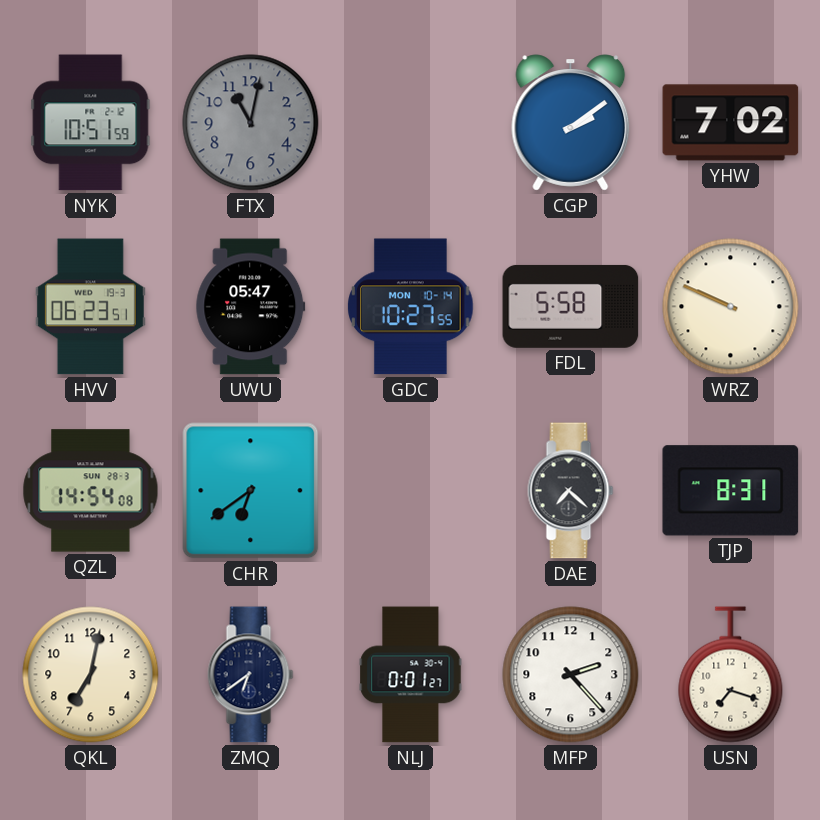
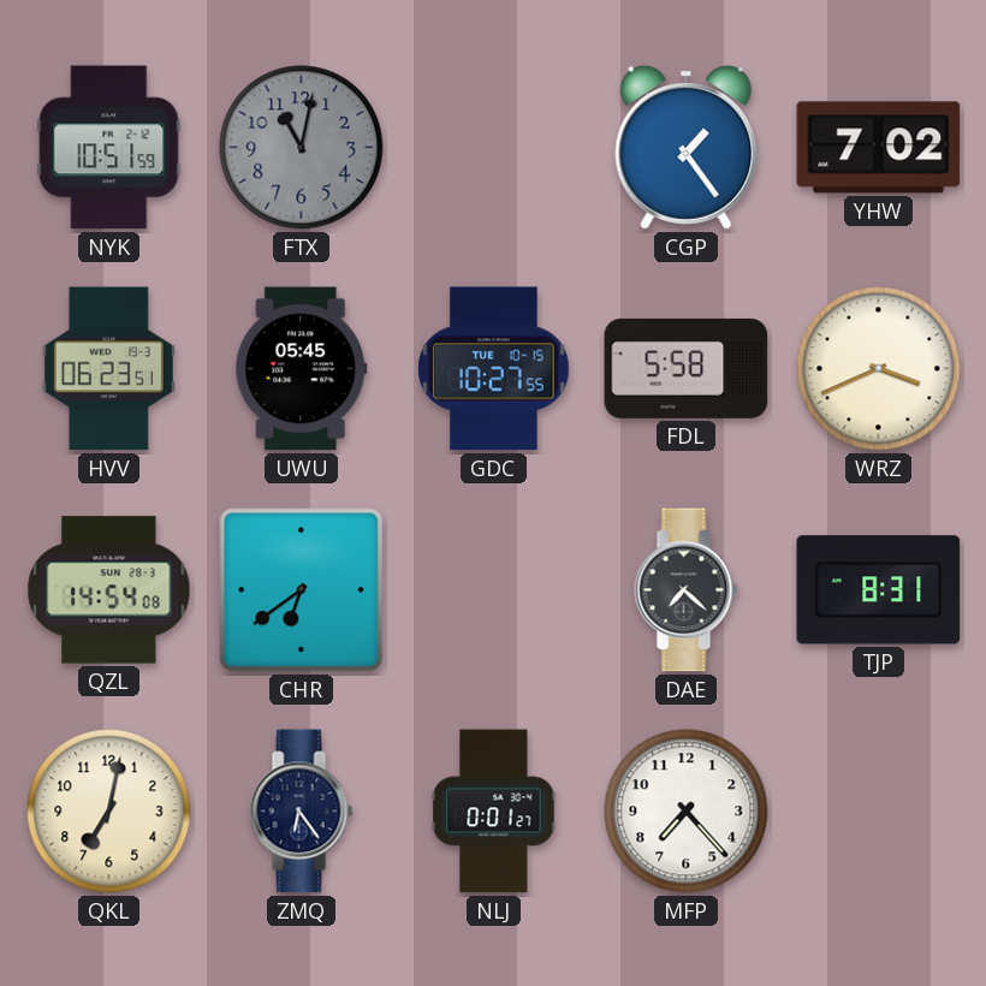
CGP: 2:09 -> 1:24 (687, 148)
UWU: 05:47 -> 05:45 (302, 369)
GDC date: MON 10-14 -> TUE 10-15 (494, 369)
WRZ: 9:49 -> 3:41 (879, 369)
ZMQ: 6:39 -> 6:24 (302, 812)
MFP: 2:23 -> 7:23 (687, 812)
USN: 7:18 -> none (731, 675)
